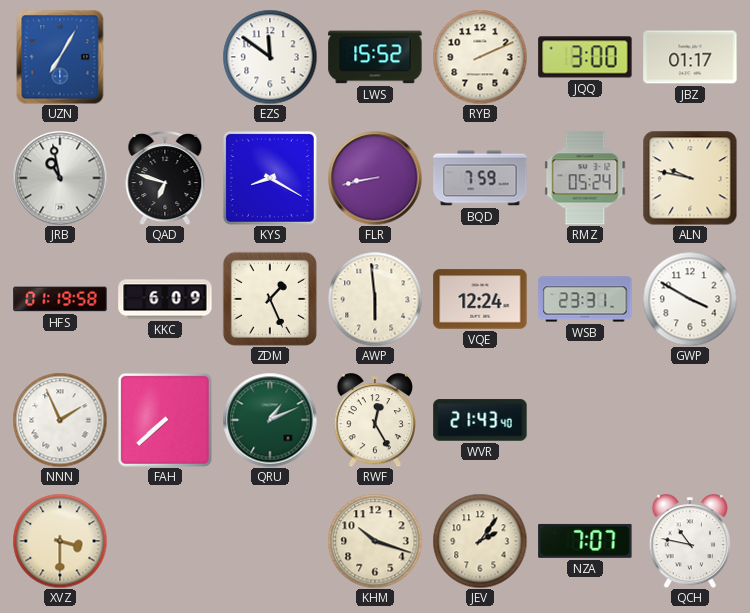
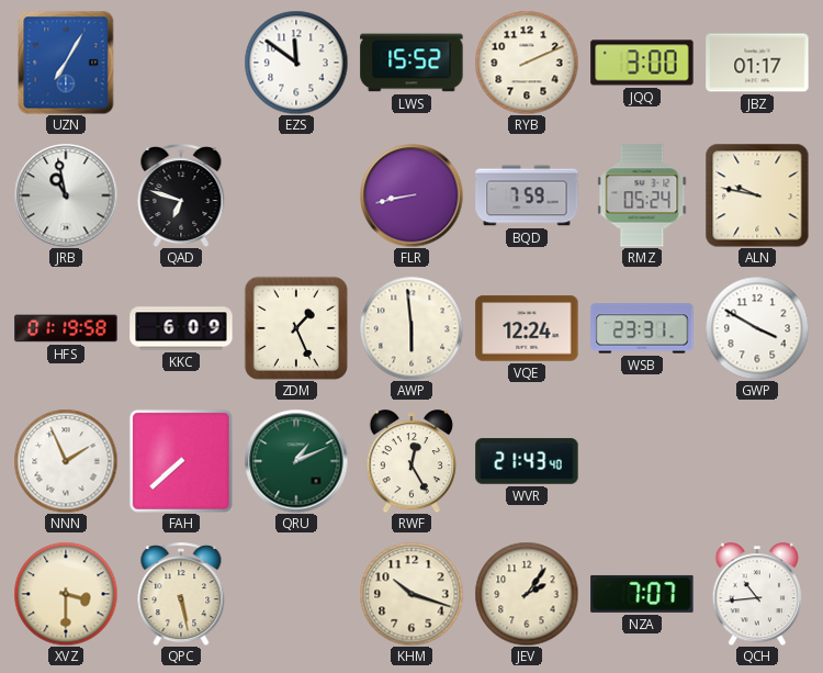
KYS: 8:20 -> none (270, 178)
QPC: none -> 5:28 (181, 594)
QCH: 10:47 -> 10:44 (757, 594)
